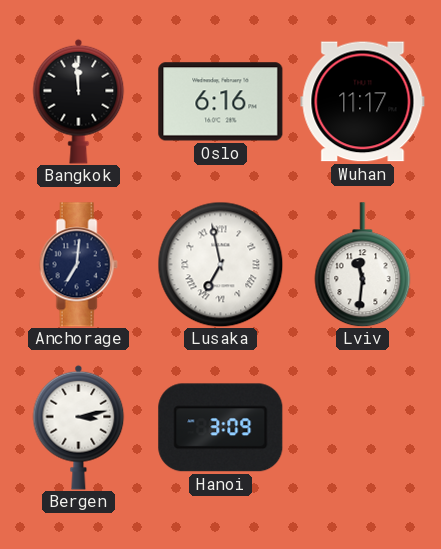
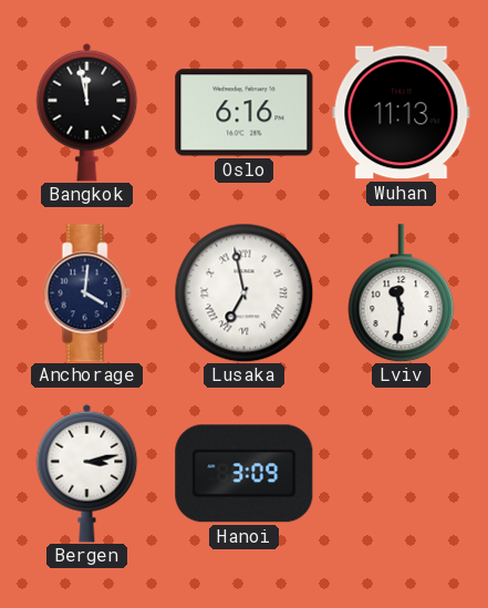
Bangkok: 11:59 -> 11:58 (87, 112)
Wuhan: 11:17 -> 11:13 (402, 113)
Anchorage: 7:01 -> 4:01 (86, 293)
